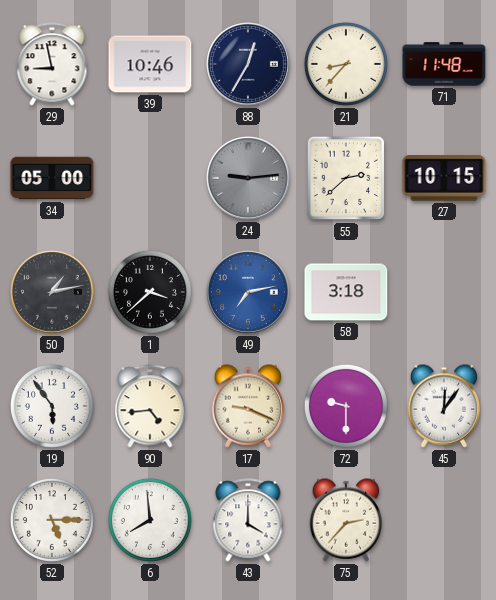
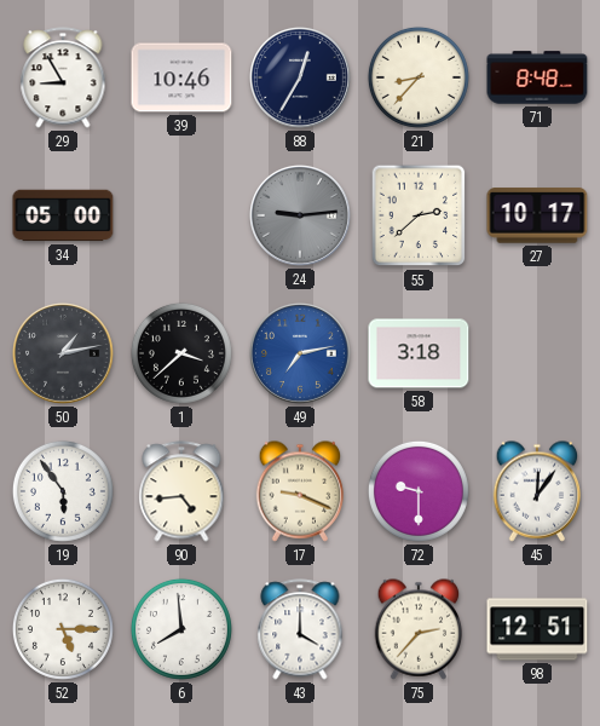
29: 8:58 -> 8:55 (63, 77)
71: 11:48 -> 8:48 (537, 77)
27: 10:15 -> 10:17 (537, 215)
98: none -> 12:51 (537, 629)
